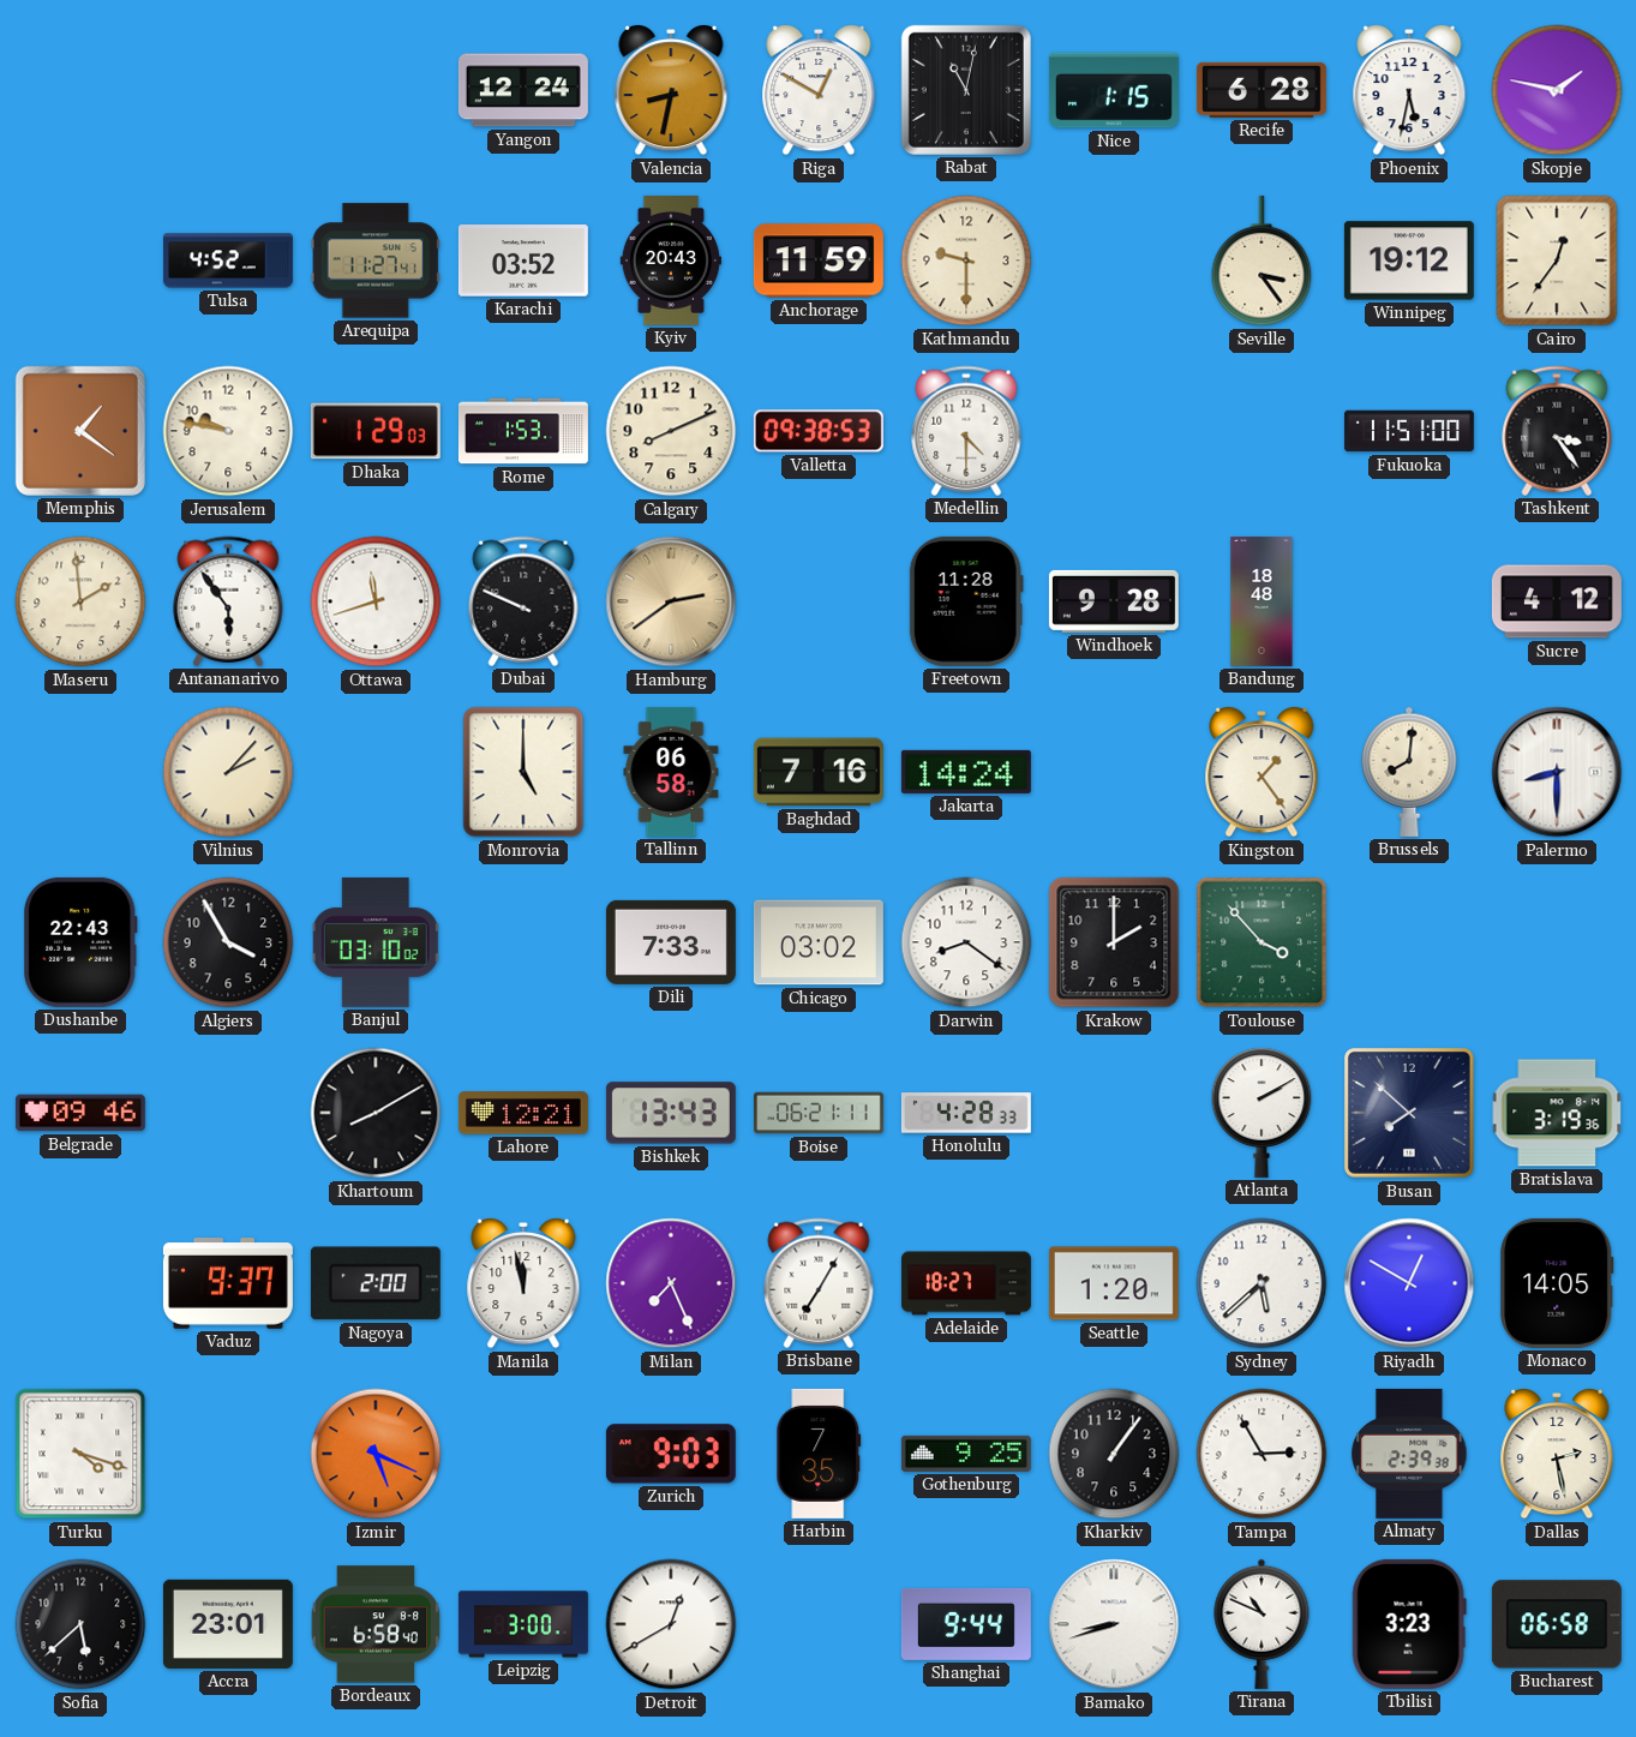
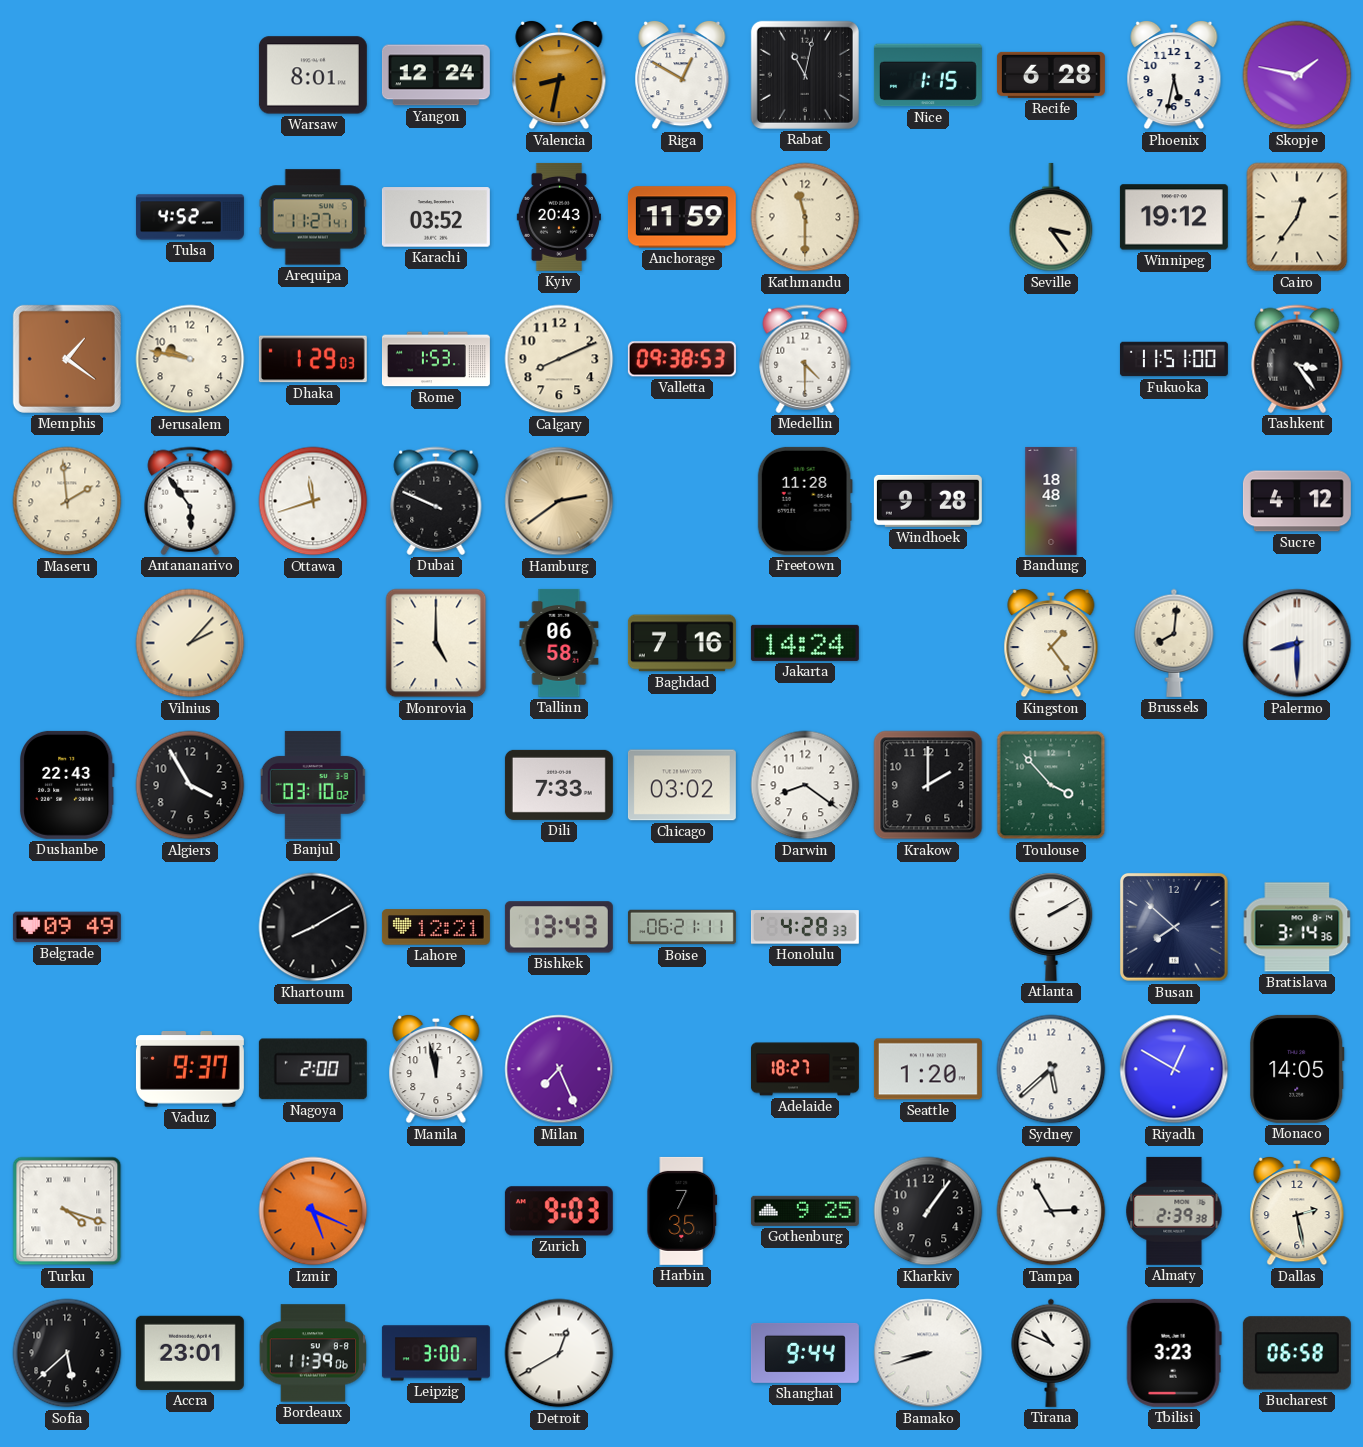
Warsaw: none -> 8:01 (313, 75)
Kathmandu: 9:30 -> 11:30 (805, 217)
Belgrade: 09:46 -> 09:49 (67, 927)
Bratislava: 3:19 -> 3:14 (1297, 927)
Brisbane: 7:05 -> none (819, 1283)
Bordeaux: 6:58 -> 11:39 (313, 1353)
